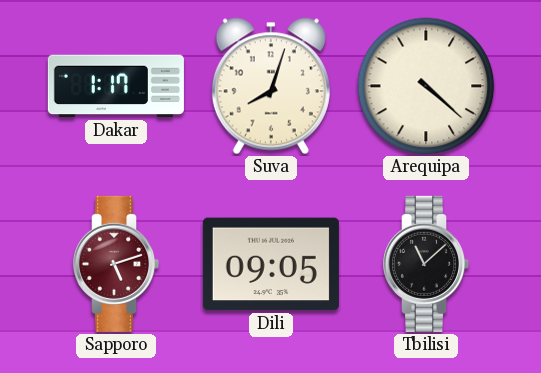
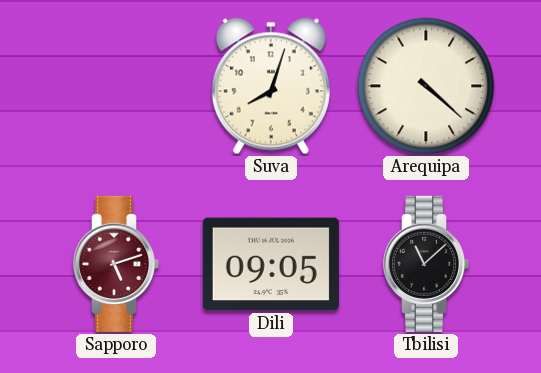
Dakar: 1:17 -> none (116, 86)
